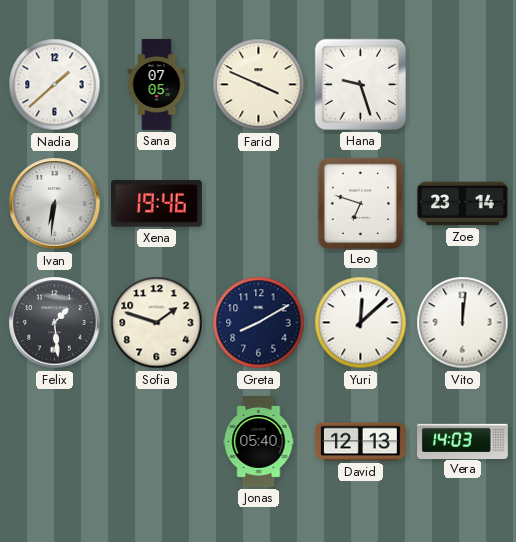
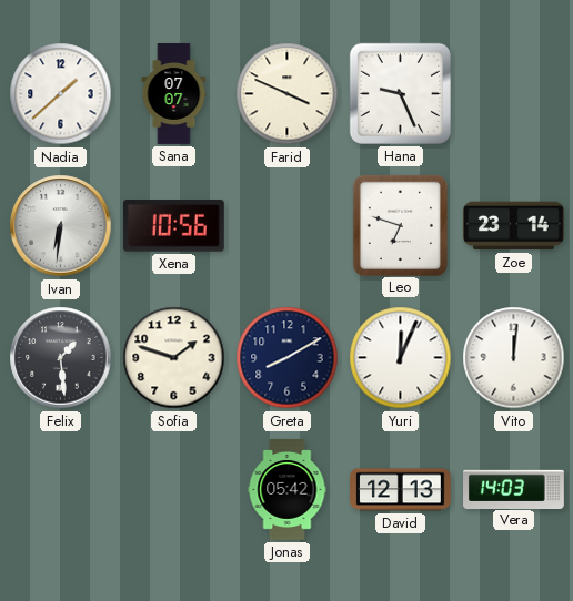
Sana: 07:05 -> 07:07 (174, 94)
Hana: 9:27 -> 9:26 (400, 93)
Xena: 19:46 -> 10:56 (173, 226)
Yuri: 12:08 -> 12:04 (401, 358)
Jonas: 05:40 -> 05:42 (288, 490)
